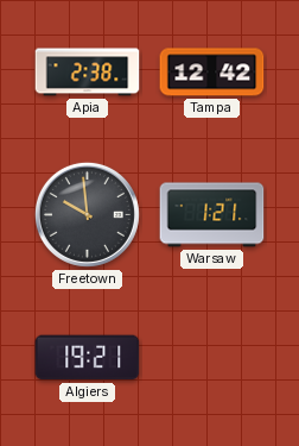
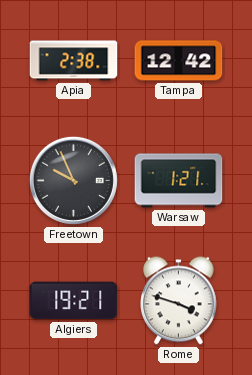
Freetown: 9:59 -> 9:56 (73, 180)
Rome: none -> 3:48 (179, 301)
